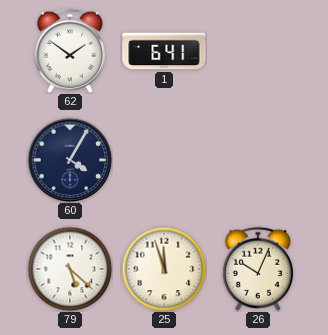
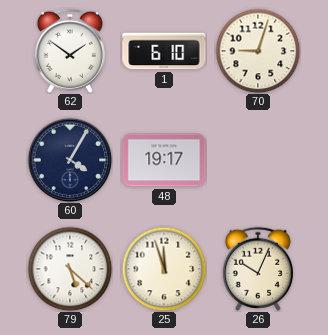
1: 6:41 -> 6:10 (164, 51)
70: none -> 9:03 (258, 51)
48: none -> 19:17 (164, 160)
